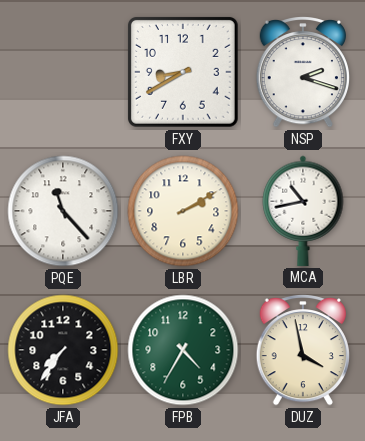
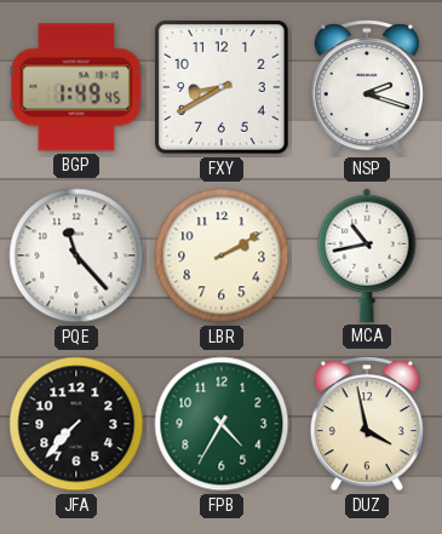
BGP: none -> 1:49 (76, 87)
JFA: 7:36 -> 7:37 (76, 424)
